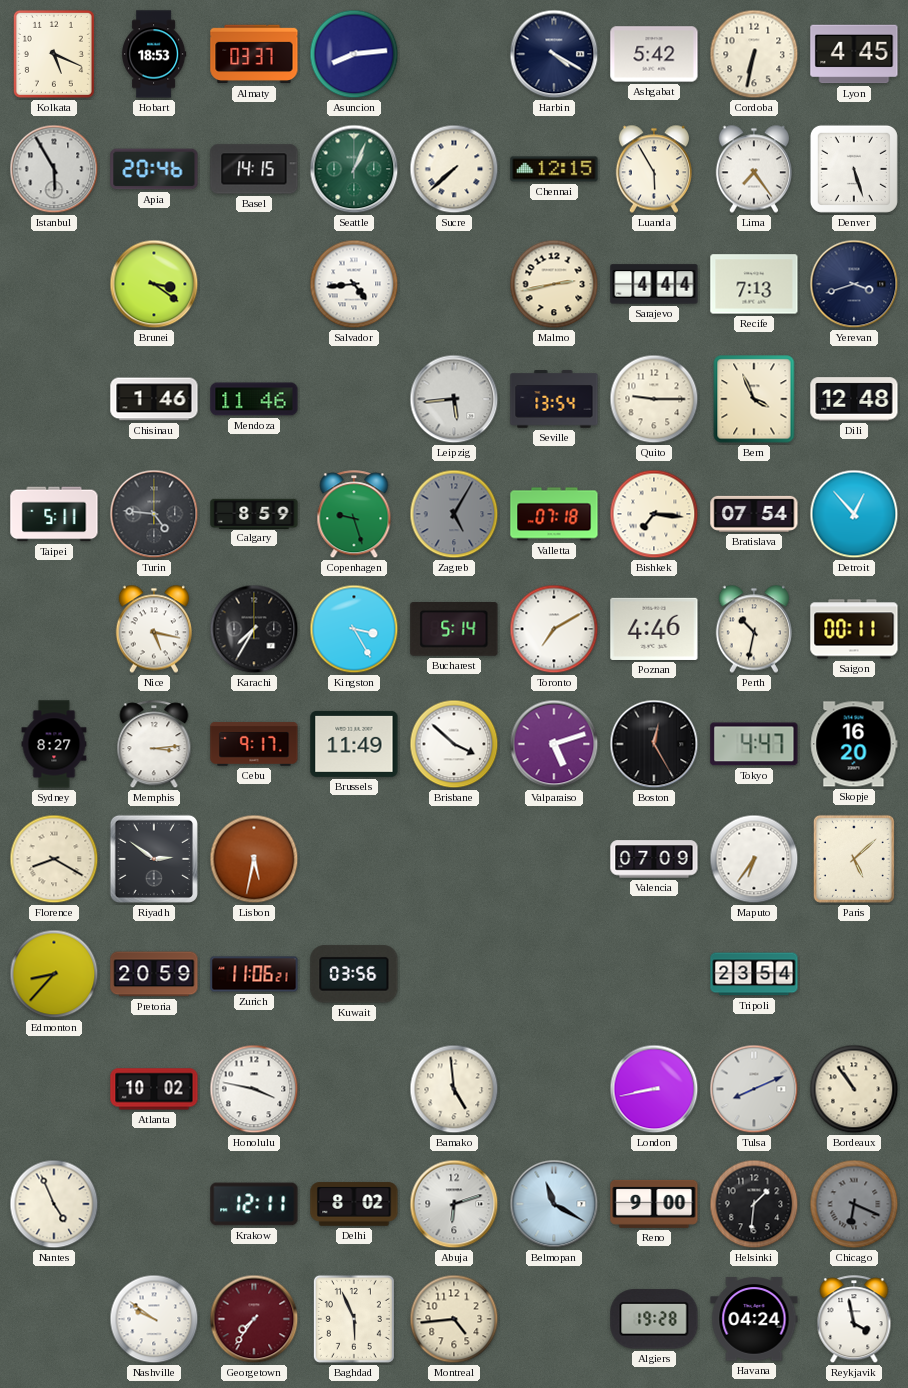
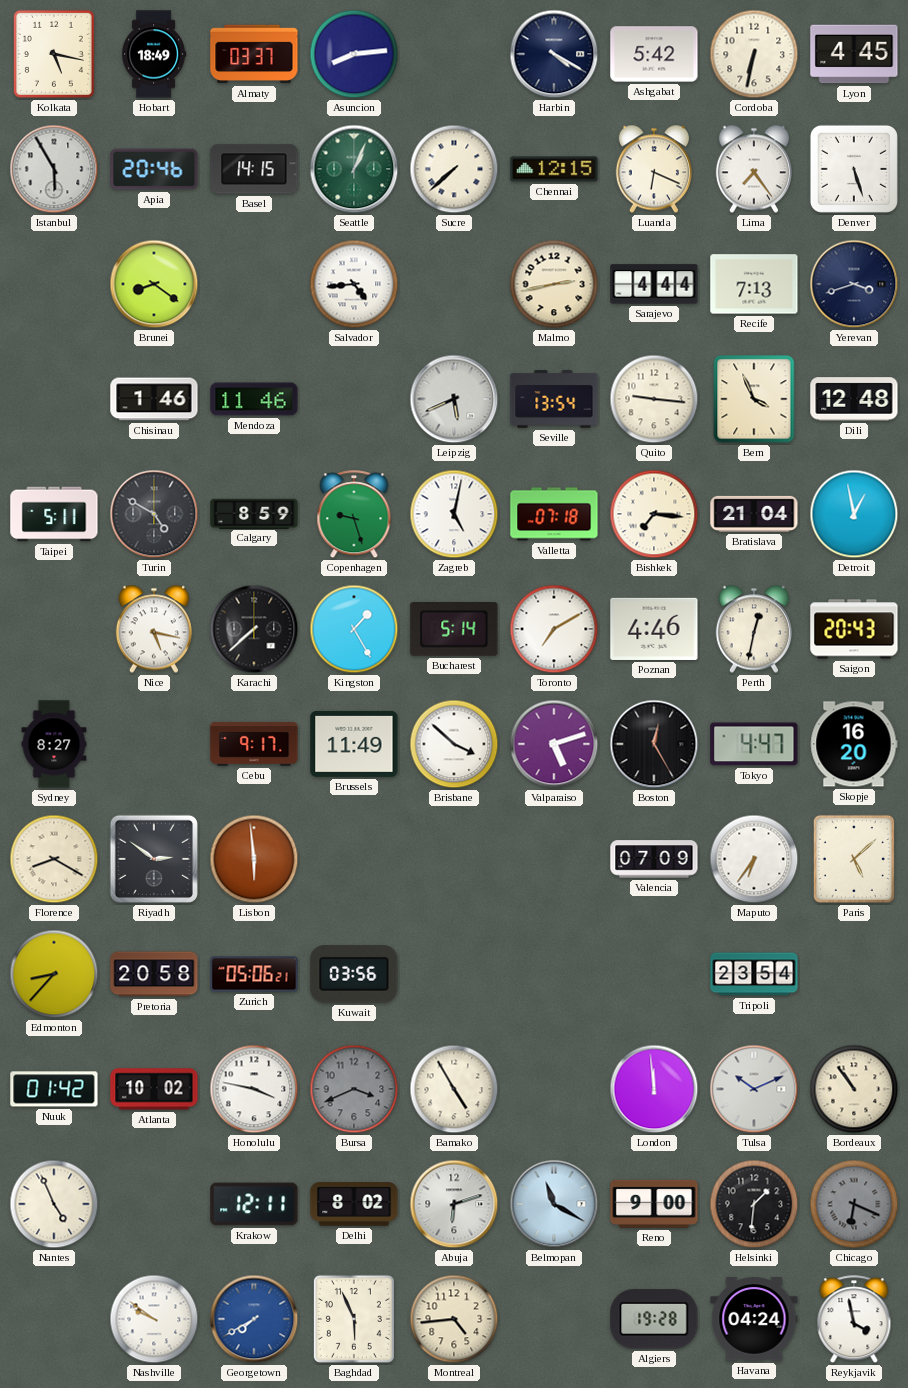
Kolkata: 5:19 -> 5:17 (54, 54)
Hobart: 18:53 -> 18:49 (154, 54)
Luanda: 5:55 -> 6:19 (653, 169)
Brunei: 3:21 -> 8:21 (154, 284)
Leipzig: 5:44 -> 5:41 (454, 399)
Quito: 9:15 -> 9:16 (654, 399)
Turin: 4:46 -> 4:50 (154, 514)
Zagreb: 5:05 -> 5:02 (454, 514)
Zagreb dial: grey -> white (454, 514)
Bratislava: 07:54 -> 21:04 (754, 514)
Detroit: 12:53 -> 12:58 (854, 514)
Karachi: 7:35 -> 7:38 (254, 629)
Kingston: 3:25 -> 1:25 (354, 629)
Perth: 10:32 -> 12:32 (753, 629)
Saigon: 00:11 -> 20:43 (854, 629)
Memphis: 3:14 -> none (154, 745)
Lisbon: 5:32 -> 5:59 (254, 859)
Pretoria: 20:59 -> 20:58 (154, 974)
Zurich: 11:06 -> 05:06 (254, 974)
Nuuk: none -> 01:42 (54, 1089)
Bursa: none -> 3:41 (354, 1089)
Bamako: 4:59 -> 4:55 (454, 1089)
London: 8:43 -> 11:59 (654, 1089)
Tulsa: 8:11 -> 10:11 (754, 1089)
Georgetown: 7:36 -> 7:40 (254, 1319)
Georgetown dial: burgundy -> blue (254, 1319)
